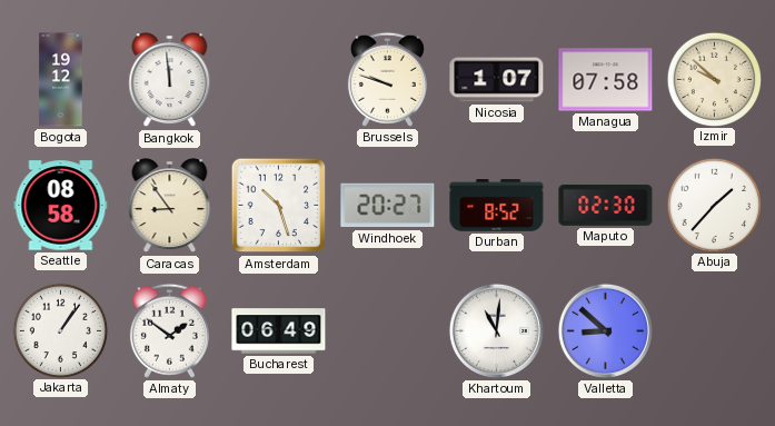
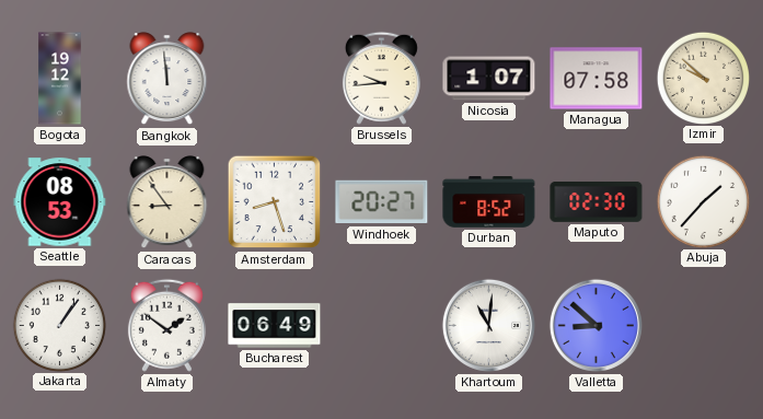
Brussels: 9:48 -> 9:44 (381, 78)
Seattle: 08:58 -> 08:53 (60, 202)
Amsterdam: 10:27 -> 8:27 (275, 202)
